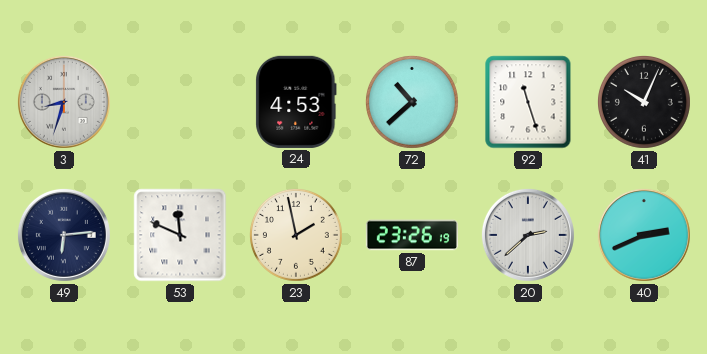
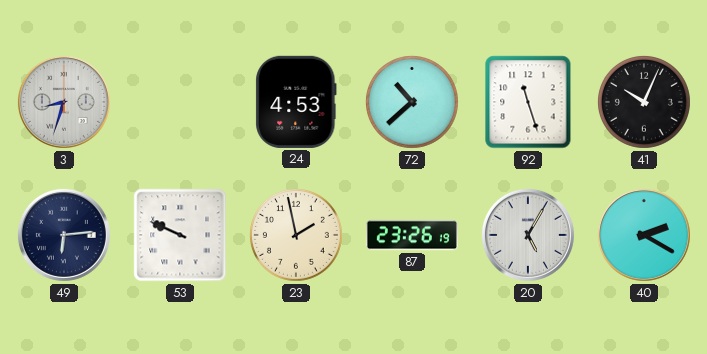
53: 11:49 -> 9:49 (180, 235)
20: 2:38 -> 5:05 (528, 235)
40: 2:41 -> 2:20 (644, 235)
